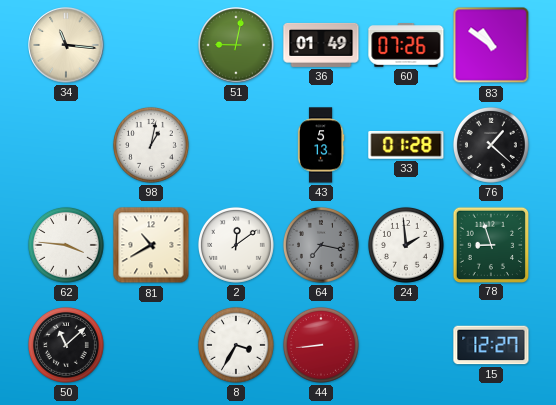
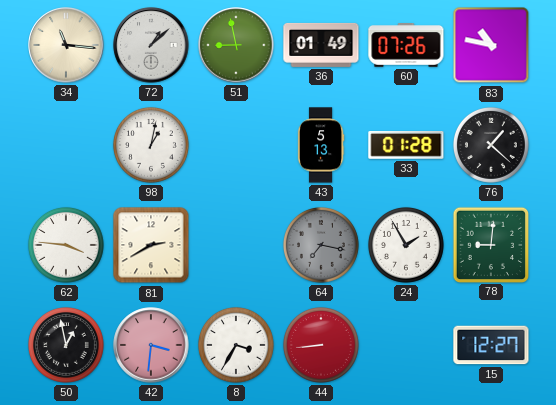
72: none -> 1:08 (151, 45)
51: 9:02 -> 8:58 (236, 45)
83: 10:51 -> 10:47 (491, 45)
81: 10:40 -> 2:40 (151, 245)
2: 12:09 -> none (236, 245)
24: 1:59 -> 1:55 (406, 245)
78: 8:57 -> 9:01 (490, 244)
50: 11:08 -> 12:58 (66, 345)
42: none -> 3:31 (151, 345)
